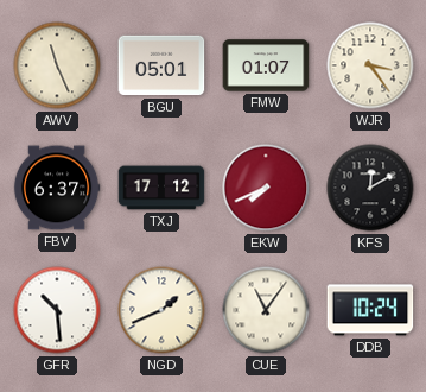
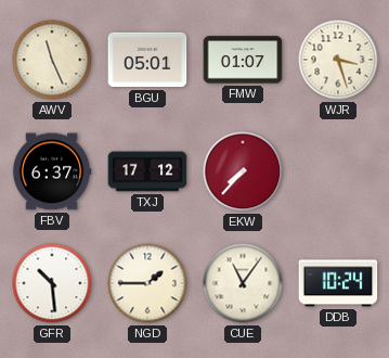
WJR: 3:24 -> 3:27 (338, 60)
EKW: 7:41 -> 7:37 (243, 171)
KFS: 12:10 -> none (370, 188)
NGD: 1:41 -> 1:45 (147, 283)
